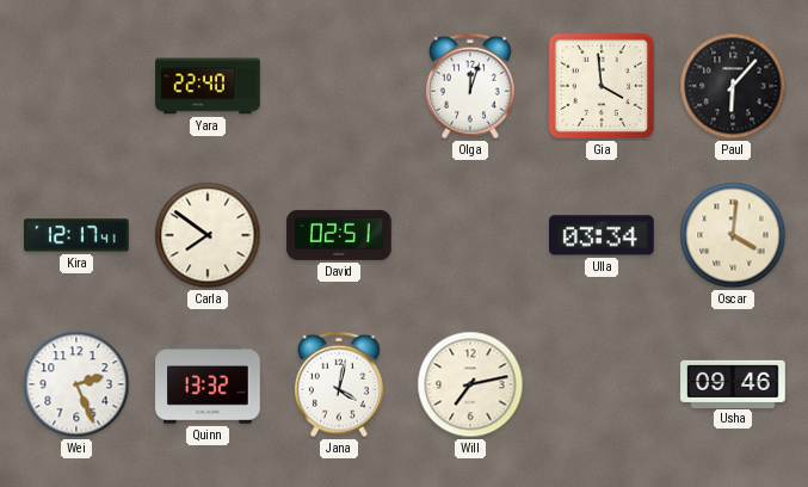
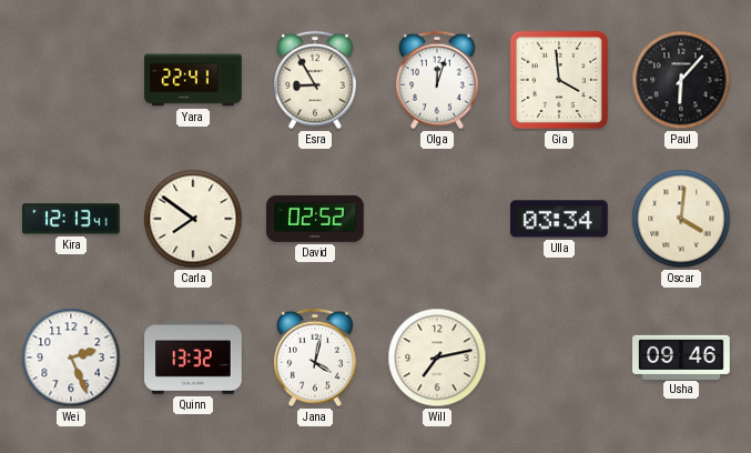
Yara: 22:40 -> 22:41 (193, 80)
Esra: none -> 8:55 (315, 80)
Kira: 12:17 -> 12:13 (72, 219)
David: 02:51 -> 02:52 (315, 219)
